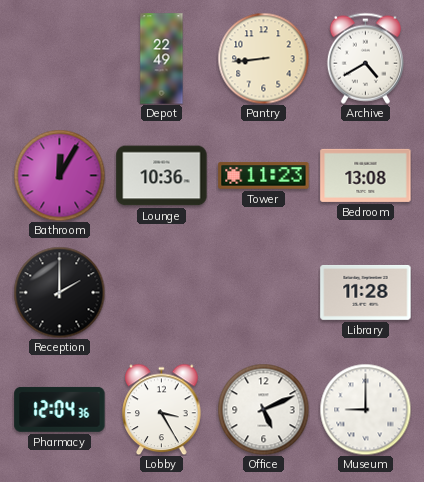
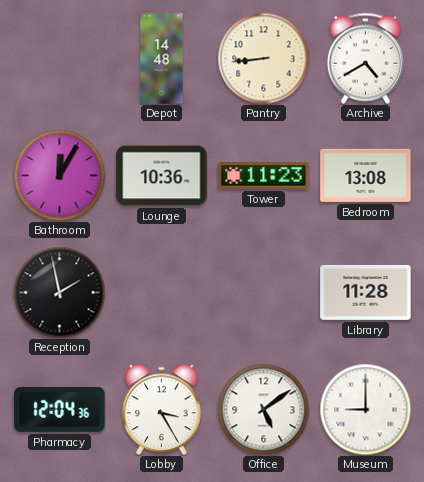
Depot: 22:49 -> 14:48 (162, 59)
Reception: 2:00 -> 1:58 (59, 292)
Office: 5:11 -> 5:09 (263, 409)
